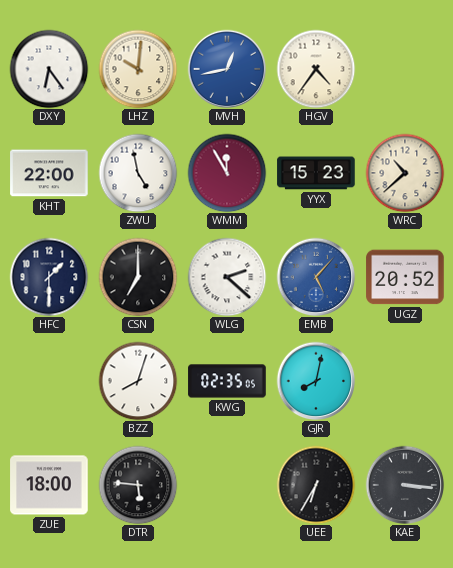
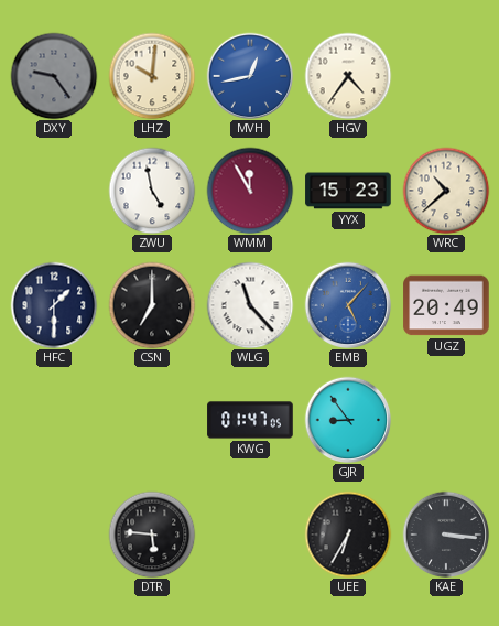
DXY: 6:24 -> 9:24 (54, 76)
DXY dial: white -> grey (54, 76)
KHT: 22:00 -> none (49, 173)
WLG: 2:22 -> 11:23 (250, 305)
UGZ: 20:52 -> 20:49 (446, 305)
BZZ: 8:03 -> none (138, 381)
KWG: 02:35 -> 01:47 (250, 420)
GJR: 8:02 -> 8:54 (348, 420)
ZUE: 18:00 -> none (49, 485)
